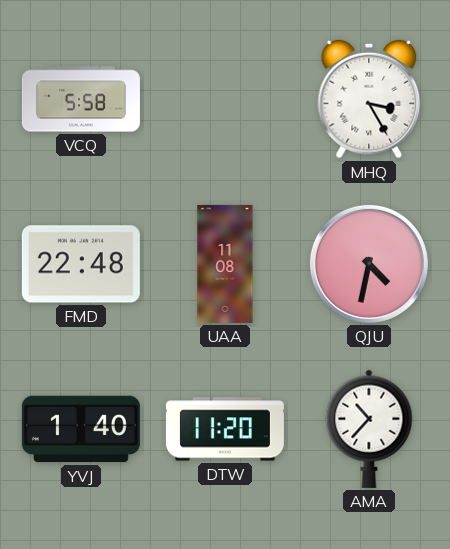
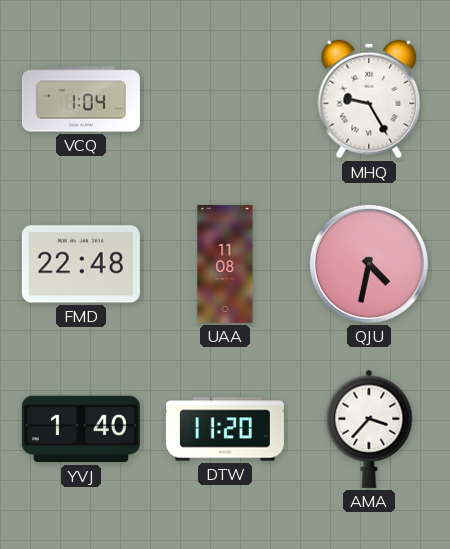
VCQ: 5:58 -> 1:04 (81, 99)
MHQ: 3:25 -> 9:25 (369, 99)
AMA: 10:37 -> 3:37 (369, 429)
